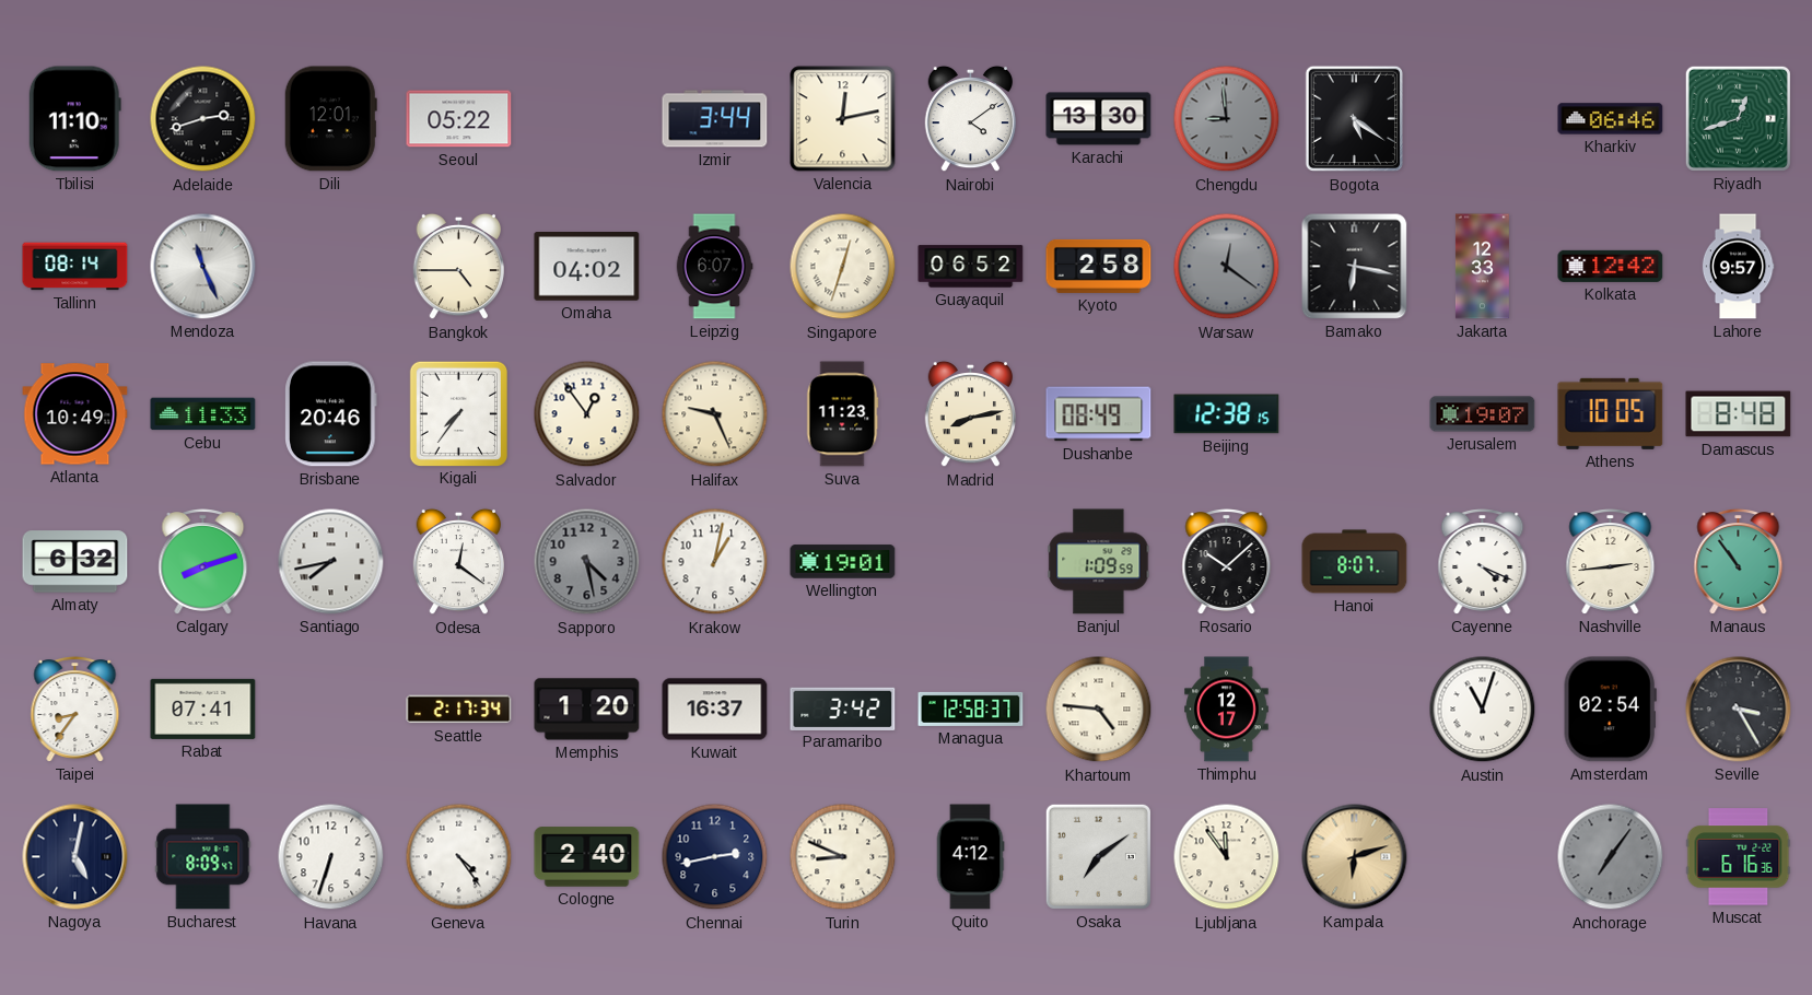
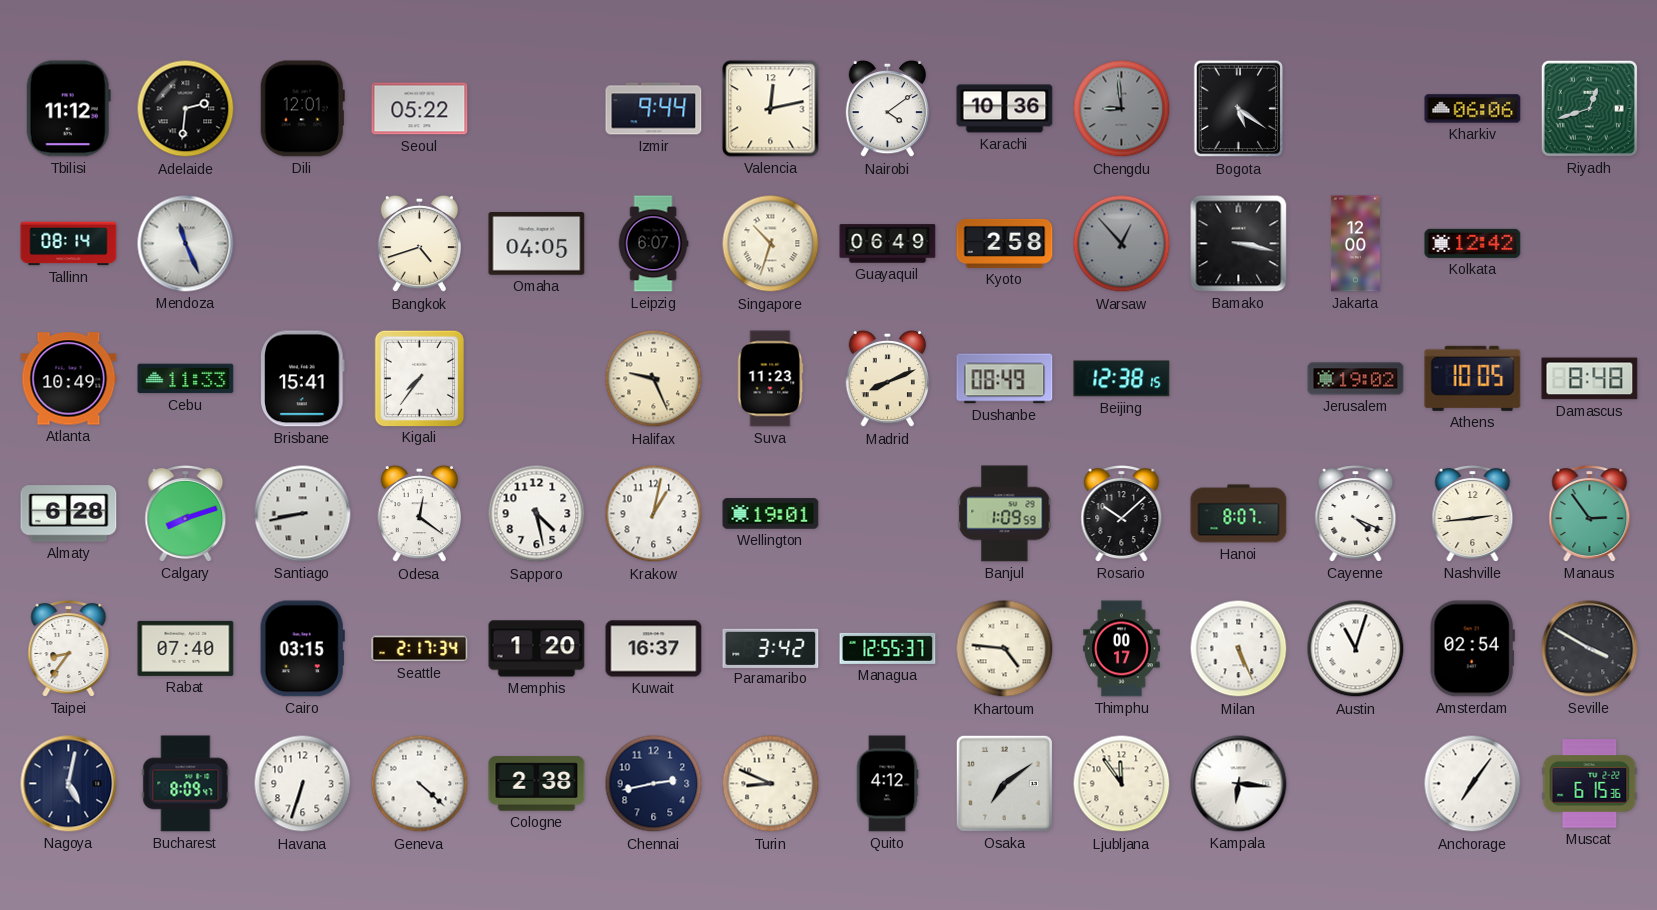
Tbilisi: 11:10 -> 11:12 (68, 109)
Adelaide: 2:42 -> 2:31 (186, 109)
Izmir: 3:44 -> 9:44 (654, 109)
Karachi: 13:30 -> 10:36 (1005, 109)
Kharkiv: 06:46 -> 06:06 (1473, 109)
Bangkok: 4:45 -> 4:42 (419, 244)
Omaha: 04:02 -> 04:05 (537, 244)
Singapore: 12:33 -> 10:33 (771, 244)
Guayaquil: 06:52 -> 06:49 (888, 244)
Warsaw: 12:21 -> 12:53 (1122, 244)
Bamako: 6:17 -> 3:17 (1239, 244)
Jakarta: 12:33 -> 12:00 (1355, 244)
Lahore: 9:57 -> none (1738, 267)
Brisbane: 20:46 -> 15:41 (303, 379)
Salvador: 12:54 -> none (587, 414)
Madrid: 8:13 -> 8:11 (887, 379)
Jerusalem: 19:07 -> 19:02 (1356, 379)
Almaty: 6:32 -> 6:28 (69, 514)
Santiago: 7:43 -> 8:43 (303, 514)
Sapporo dial: grey -> white (537, 514)
Manaus: 10:54 -> 2:54 (1590, 514)
Rabat: 07:41 -> 07:40 (186, 648)
Cairo: none -> 03:15 (302, 649)
Managua: 12:58 -> 12:55 (888, 648)
Thimphu: 12:17 -> 00:17 (1122, 649)
Milan: none -> 5:26 (1239, 649)
Seville: 3:25 -> 3:50 (1590, 649)
Geneva: 4:24 -> 4:22 (420, 784)
Cologne: 2:40 -> 2:38 (537, 784)
Kampala: 6:12 -> 6:16 (1239, 784)
Kampala dial: champagne -> white (1239, 784)
Anchorage dial: grey -> white (1473, 784)
Muscat: 6:16 -> 6:15 (1590, 784)
